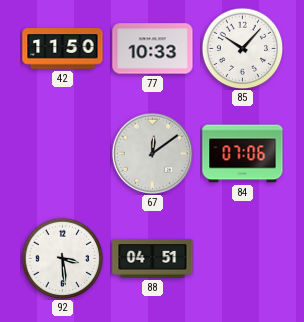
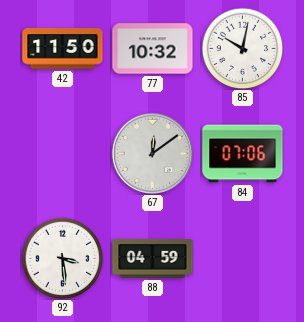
77: 10:33 -> 10:32 (153, 49)
85: 10:07 -> 10:02 (242, 48)
88: 04:51 -> 04:59 (153, 259)
